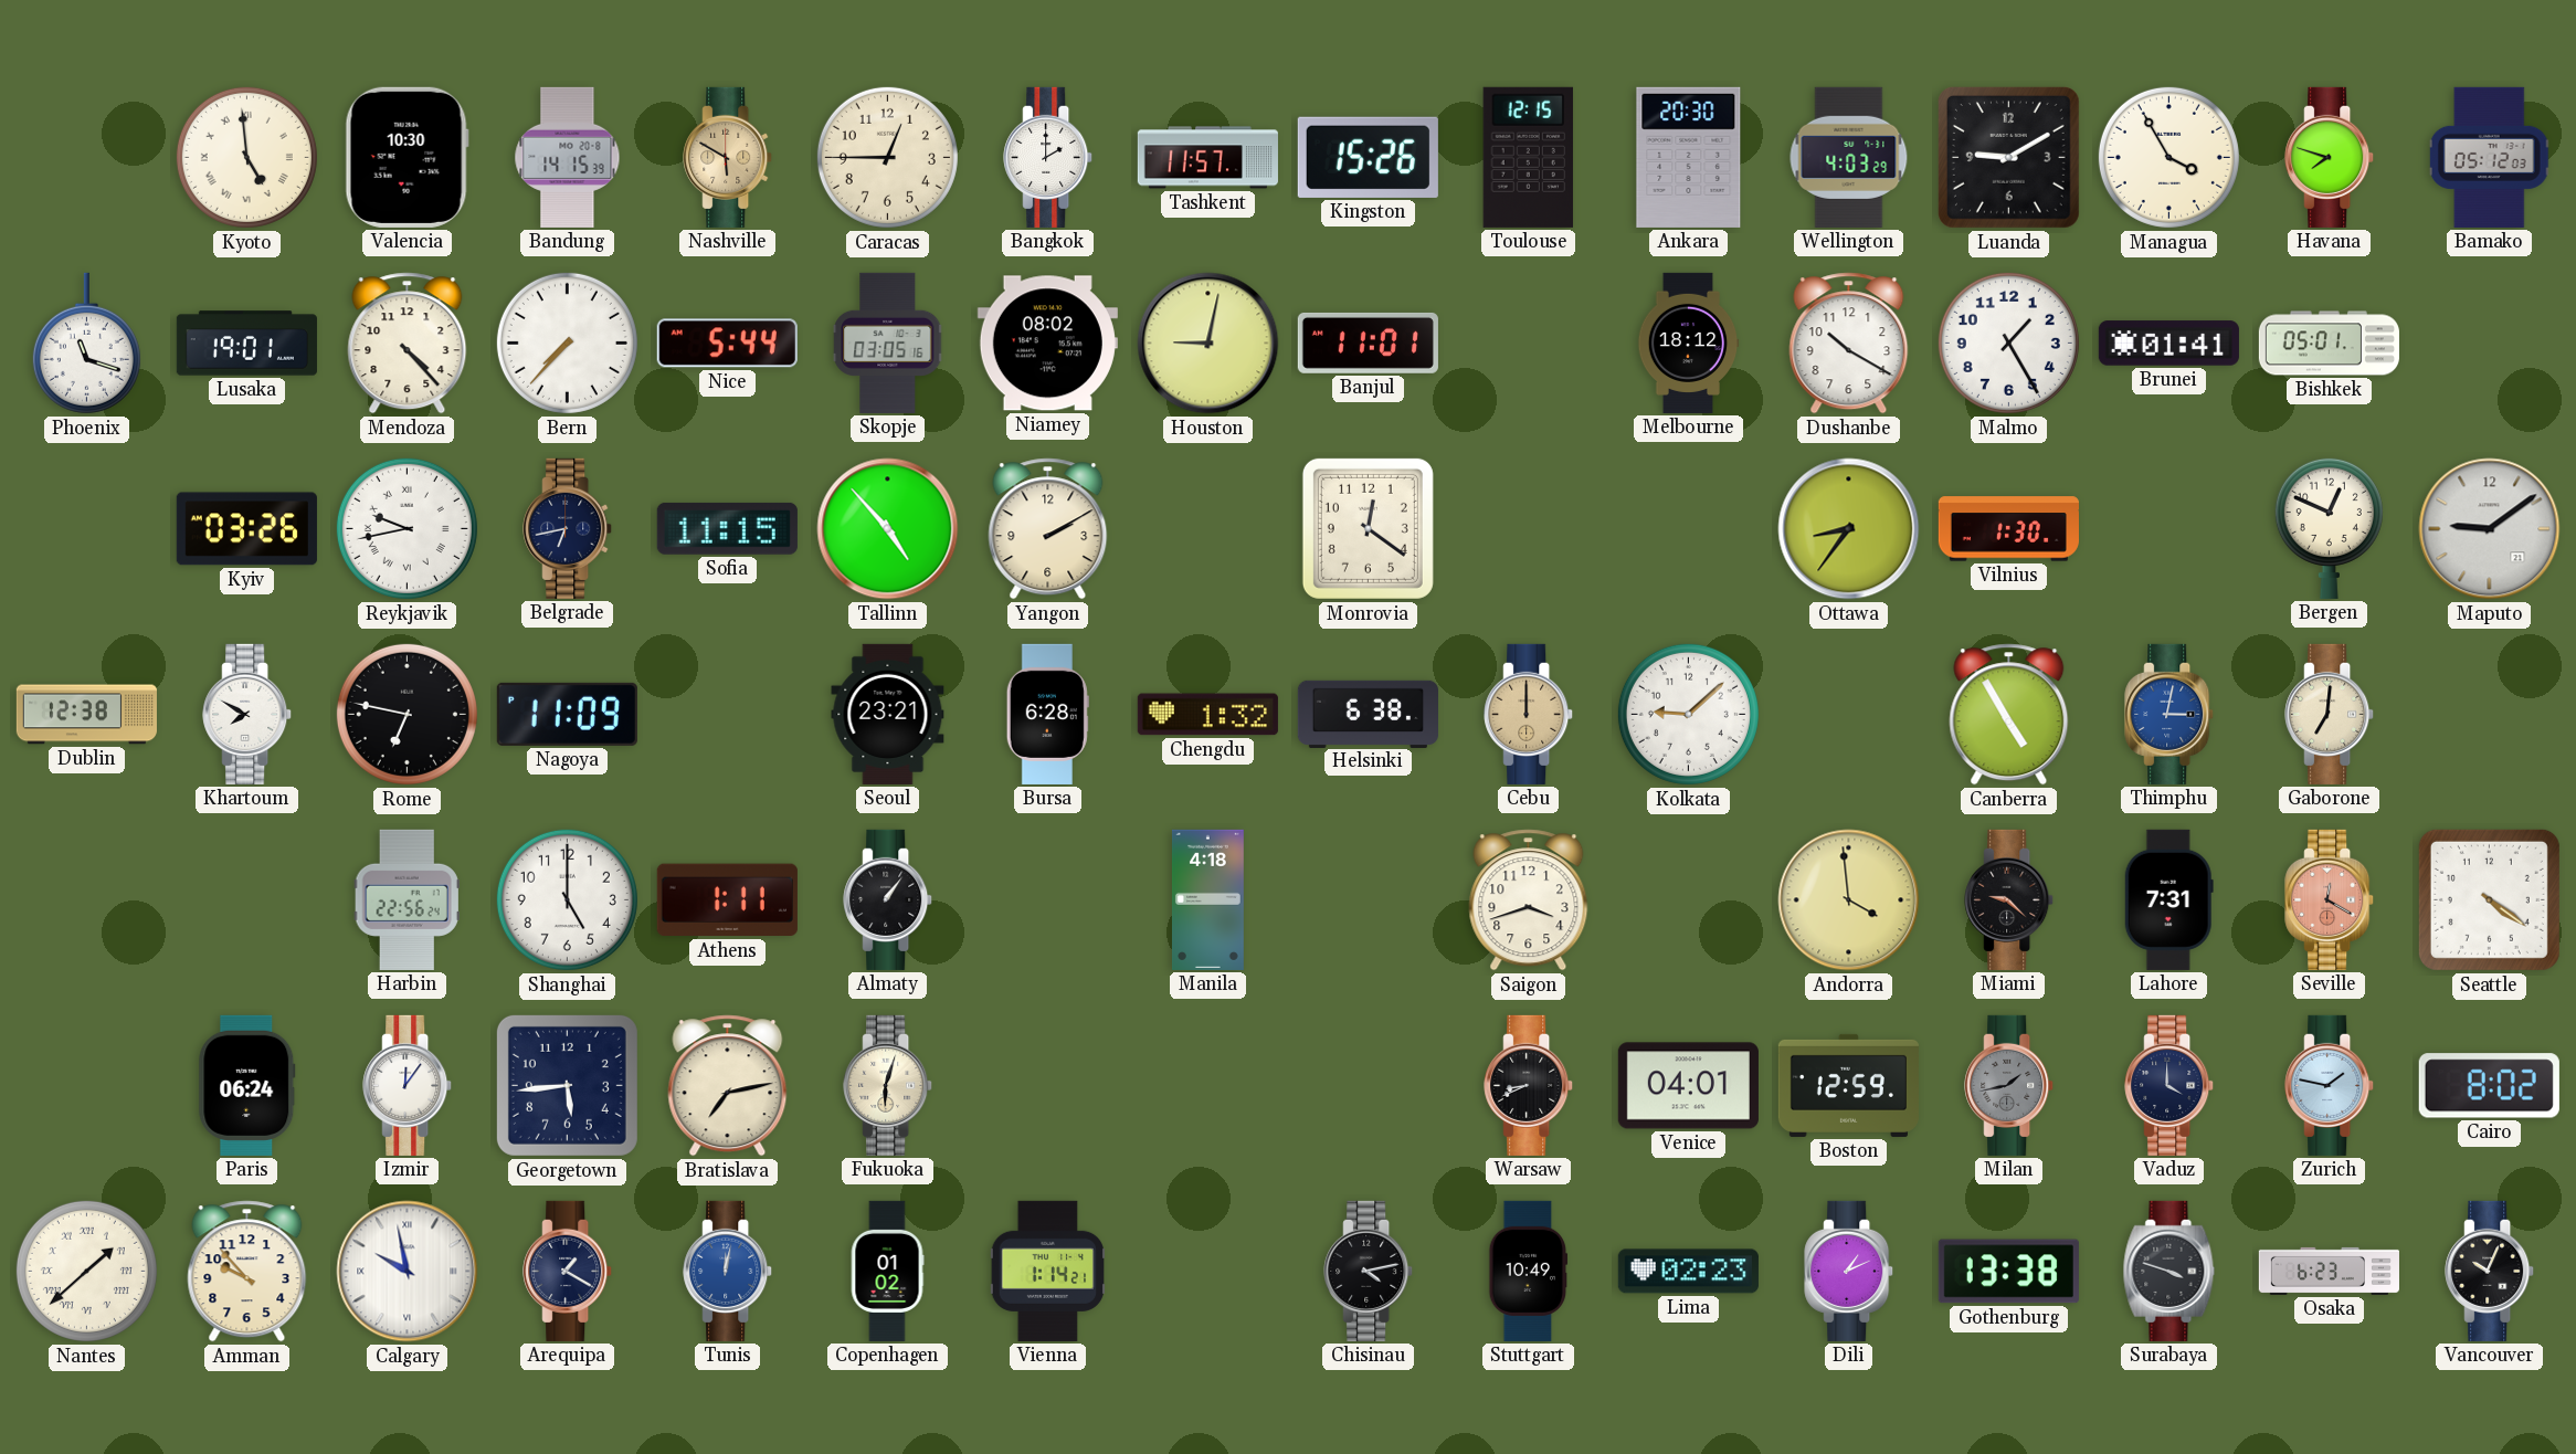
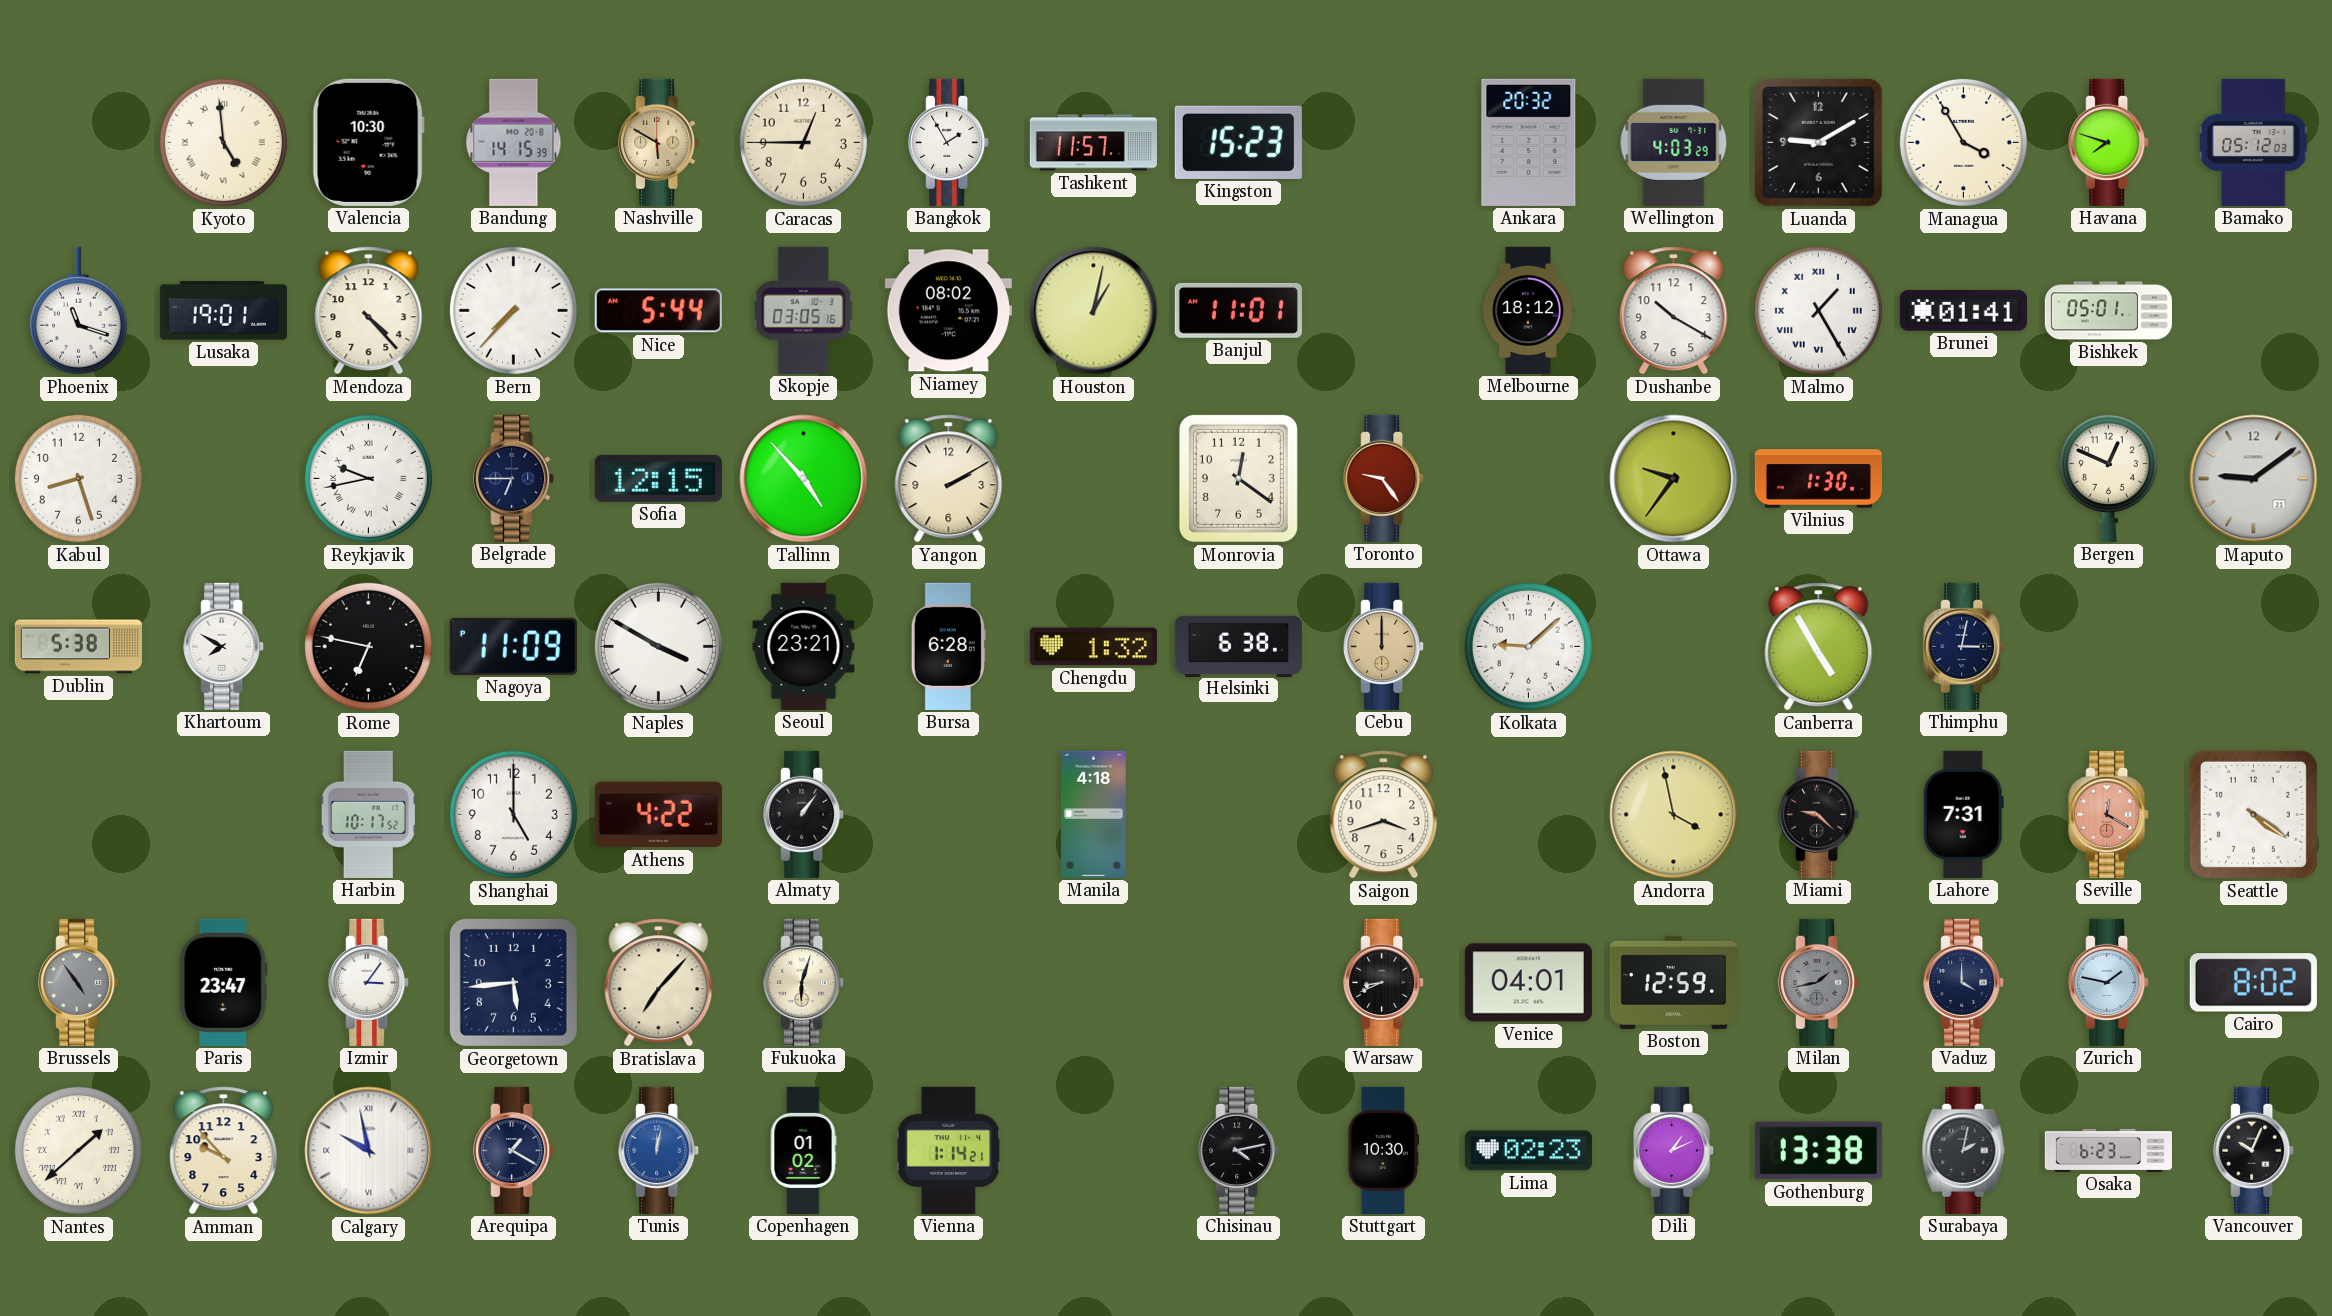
Bangkok: 2:00 -> 1:55 (949, 142)
Kingston: 15:26 -> 15:23 (1238, 142)
Toulouse: 12:15 -> none (1528, 157)
Ankara: 20:30 -> 20:32 (1529, 142)
Houston: 9:02 -> 1:02 (1094, 311)
Malmo numerals: Arabic -> Roman (1818, 310)
Kabul: none -> 8:27 (78, 478)
Kyiv: 03:26 -> none (246, 529)
Belgrade: 6:43 -> 6:45 (514, 478)
Sofia: 11:15 -> 12:15 (658, 478)
Toronto: none -> 9:24 (1384, 478)
Ottawa: 8:36 -> 9:36 (1674, 479)
Dublin: 12:38 -> 5:38 (78, 647)
Naples: none -> 3:50 (658, 646)
Thimphu dial: blue -> navy (1964, 646)
Gaborone: 7:01 -> none (2330, 714)
Harbin: 22:56 -> 10:17 (368, 814)
Athens: 1:11 -> 4:22 (658, 815)
Andorra: 3:59 -> 3:58 (1674, 815)
Brussels: none -> 4:54 (79, 982)
Paris: 06:24 -> 23:47 (224, 982)
Izmir: 12:06 -> 3:06 (369, 982)
Bratislava: 7:13 -> 7:07 (659, 983)
Stuttgart: 10:49 -> 10:30 (1384, 1150)
Surabaya: 3:48 -> 2:02 (1964, 1150)
